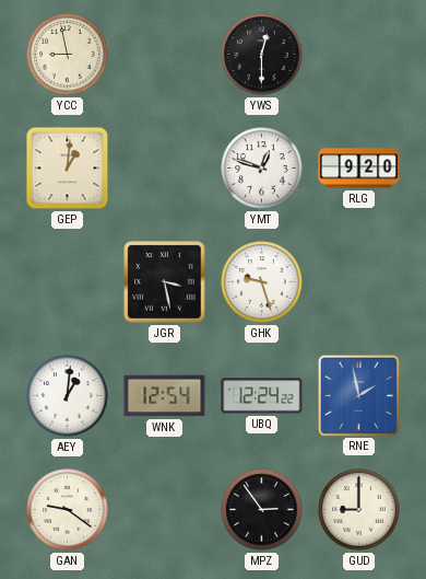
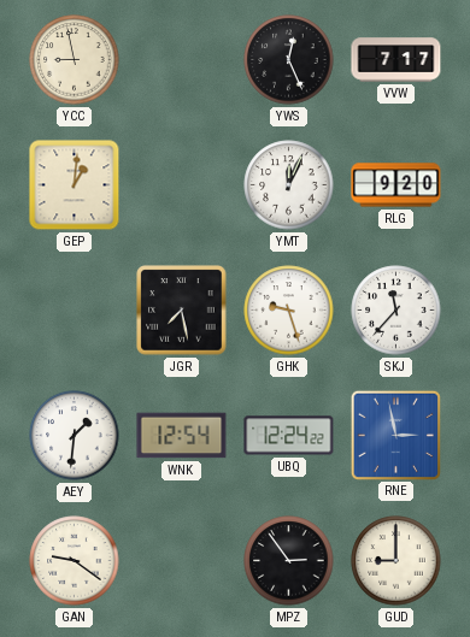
YWS: 12:30 -> 12:26 (289, 60)
VVW: none -> 7:17 (396, 60)
YMT: 12:48 -> 12:04 (289, 185)
JGR: 3:28 -> 7:28 (182, 311)
SKJ: none -> 11:37 (396, 311)
AEY: 1:01 -> 1:31 (75, 436)
RNE: 1:58 -> 2:58 (395, 435)
